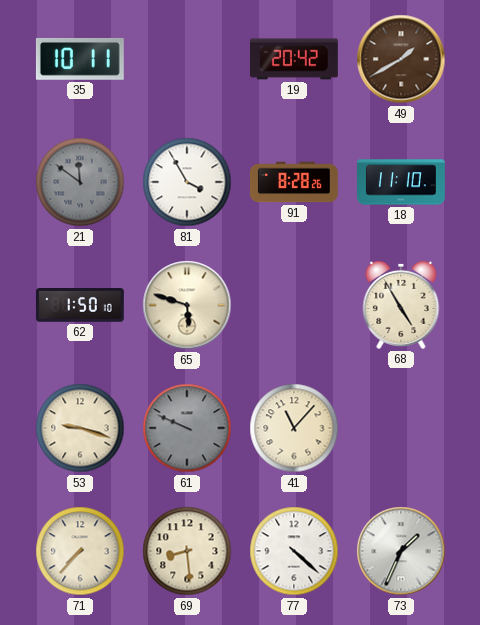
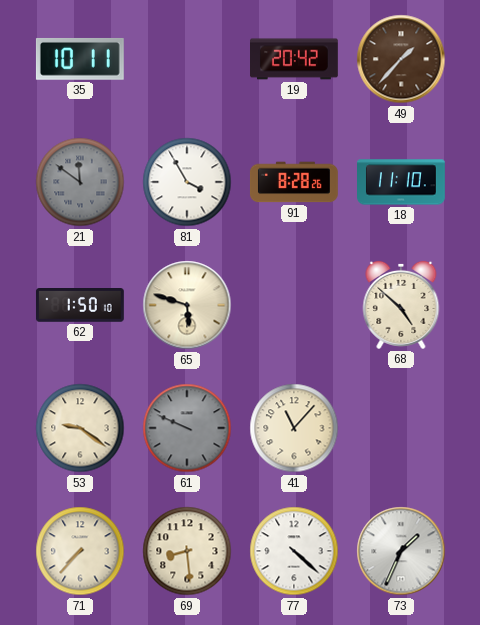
49: 1:40 -> 1:37 (401, 59)
68: 4:55 -> 4:52 (401, 305)
53: 9:18 -> 9:21 (80, 428)
